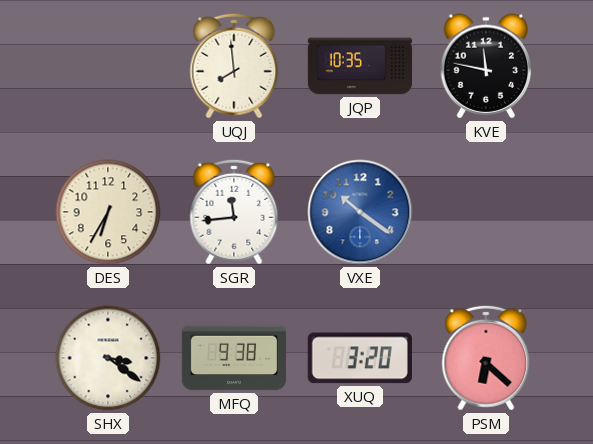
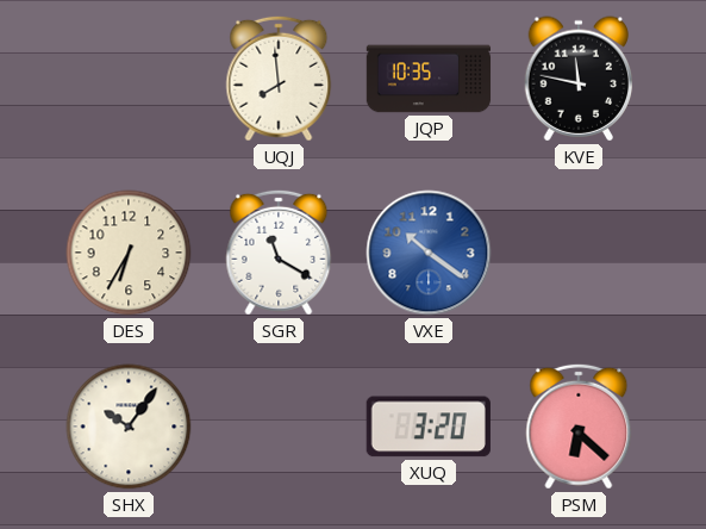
SGR: 11:44 -> 11:20 (279, 253)
SHX: 3:21 -> 10:06 (129, 427)
MFQ: 9:38 -> none (234, 358)
